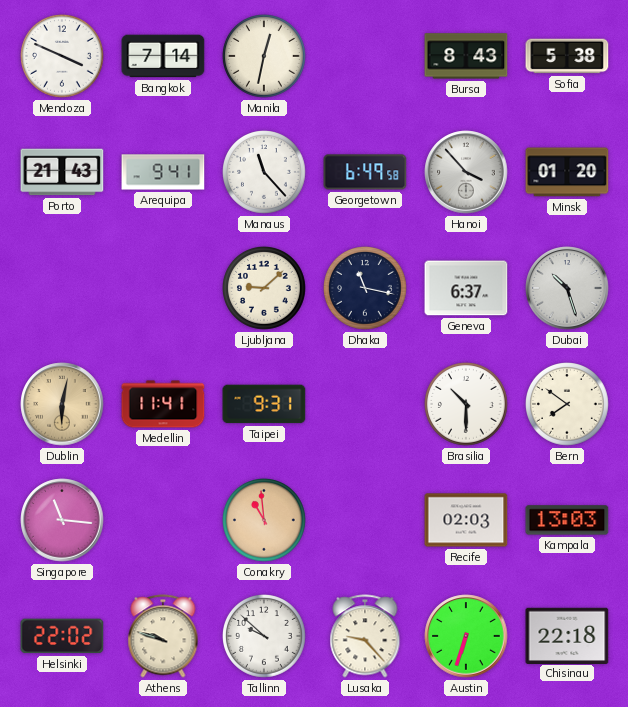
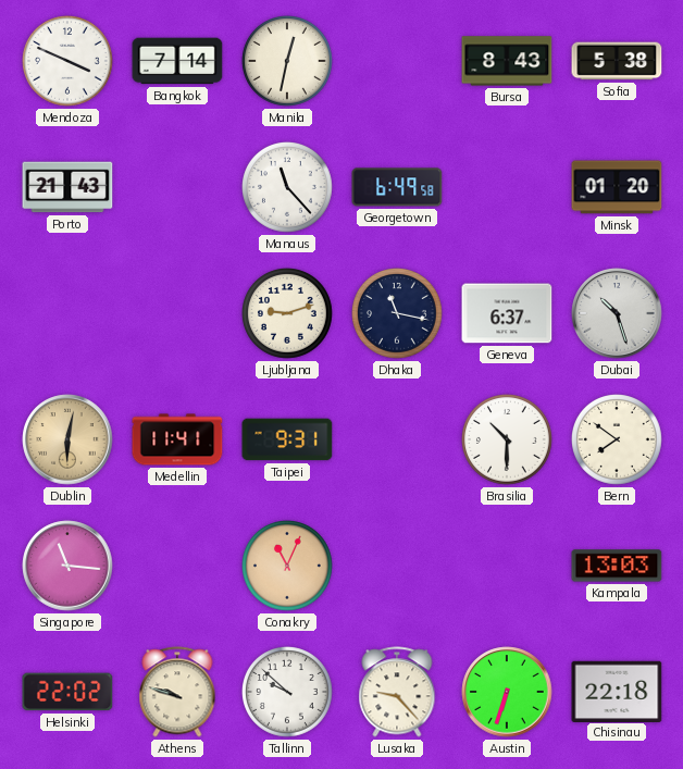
Arequipa: 9:41 -> none (163, 172)
Hanoi: 3:53 -> none (466, 172)
Ljubljana: 9:08 -> 9:12 (288, 314)
Conakry: 10:59 -> 11:04 (288, 567)
Recife: 02:03 -> none (466, 520)
